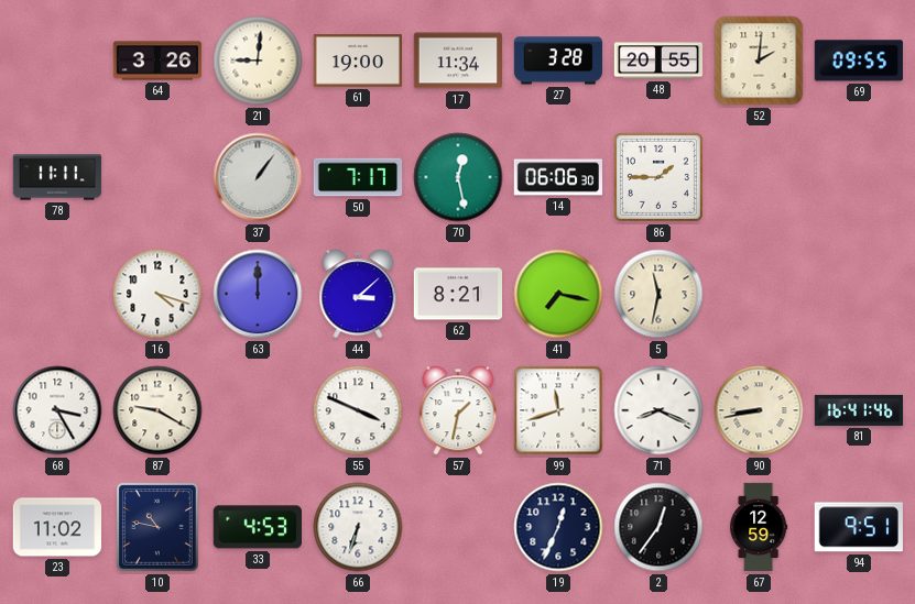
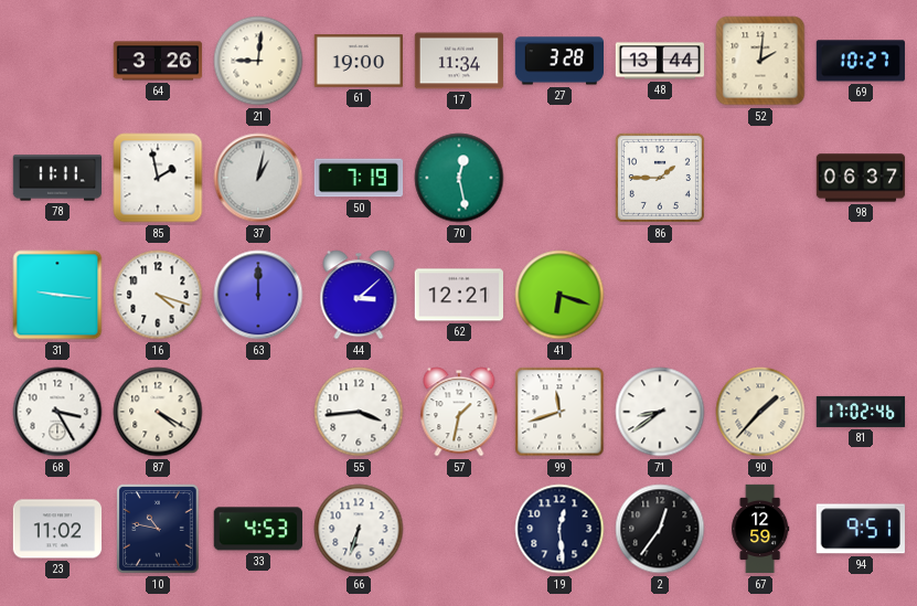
48: 20:55 -> 13:44 (660, 61)
69: 09:55 -> 10:27 (861, 61)
85: none -> 1:58 (158, 178)
37: 1:06 -> 1:02 (258, 178)
50: 7:17 -> 7:19 (359, 178)
14: 06:06 -> none (557, 177)
98: none -> 06:37 (861, 178)
31: none -> 9:16 (57, 295)
62: 8:21 -> 12:21 (459, 295)
41: 7:17 -> 6:18 (559, 295)
5: 11:32 -> none (658, 294)
87: 9:20 -> 4:20 (158, 412)
55: 3:49 -> 3:44 (359, 412)
71: 8:19 -> 8:39 (660, 412)
90: 8:43 -> 1:37 (760, 412)
81: 16:41 -> 17:02 (861, 412)
19: 12:34 -> 12:29 (559, 529)
